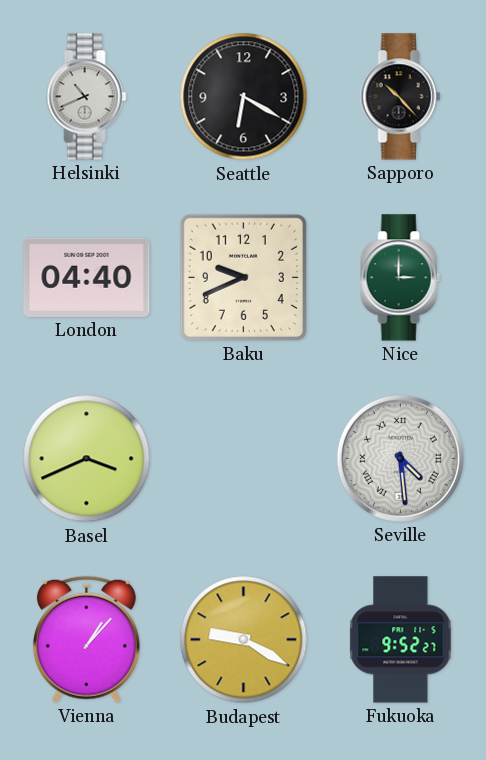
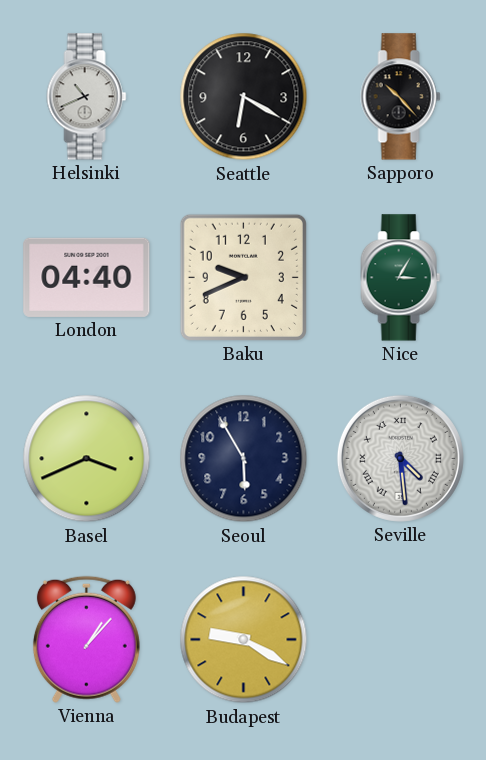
Nice: 3:00 -> 3:05 (401, 278)
Seoul: none -> 5:55 (244, 459)
Fukuoka: 9:52 -> none (401, 640)
